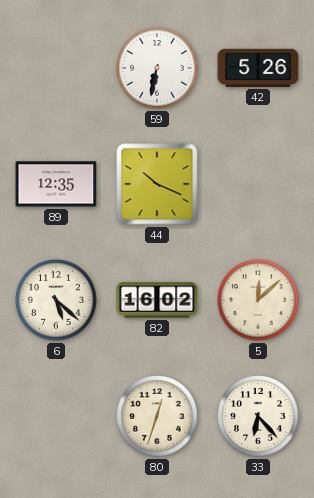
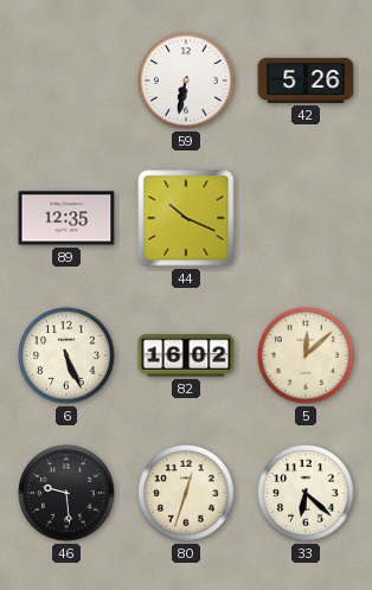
6: 5:22 -> 5:26 (66, 355)
46: none -> 9:29 (66, 493)
33: 6:23 -> 6:22 (306, 493)
